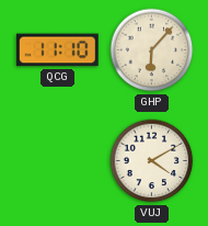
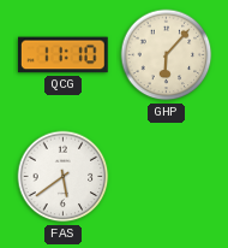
FAS: none -> 5:39 (64, 177)
VUJ: 4:10 -> none (152, 161)
